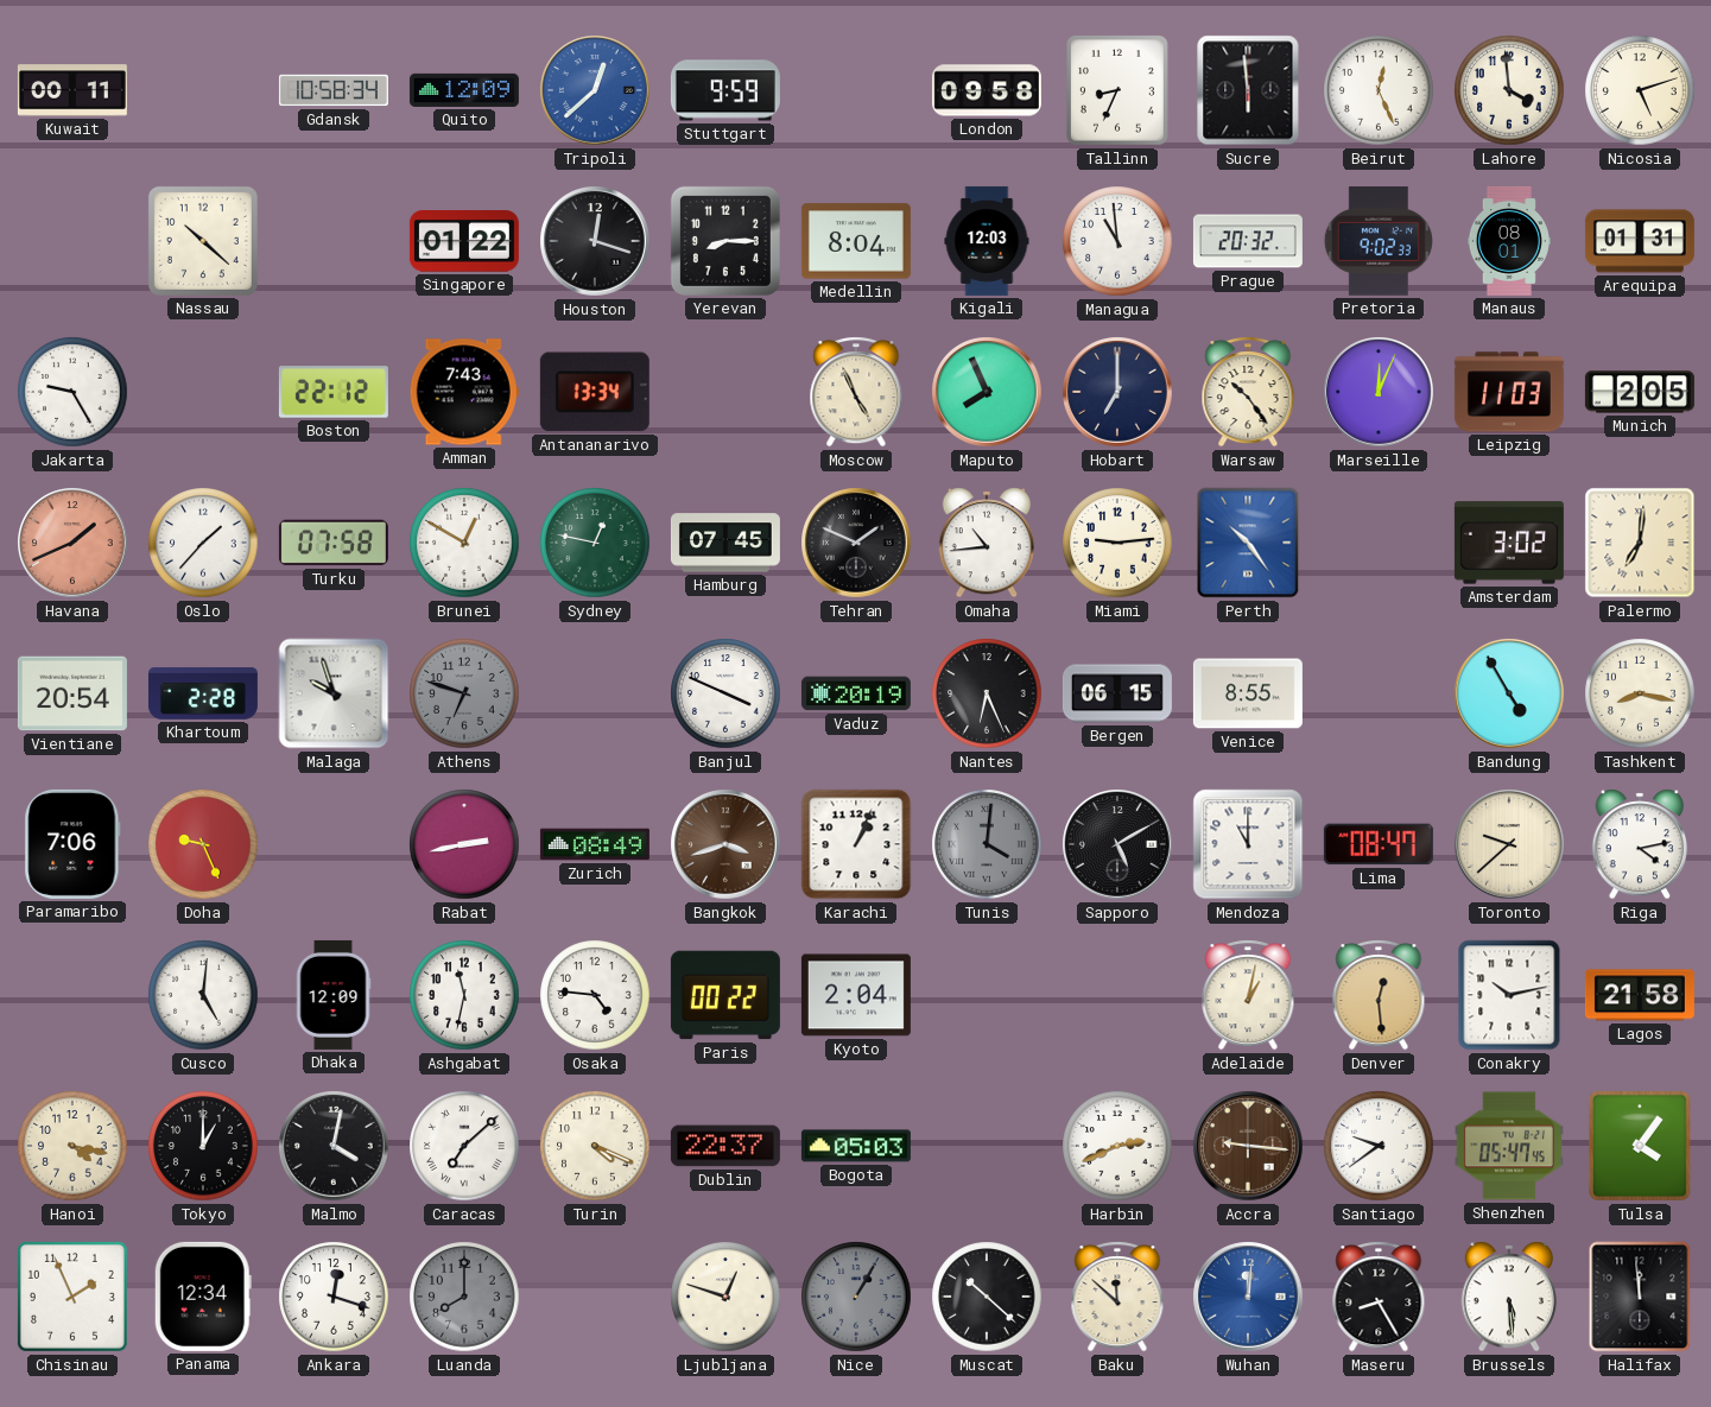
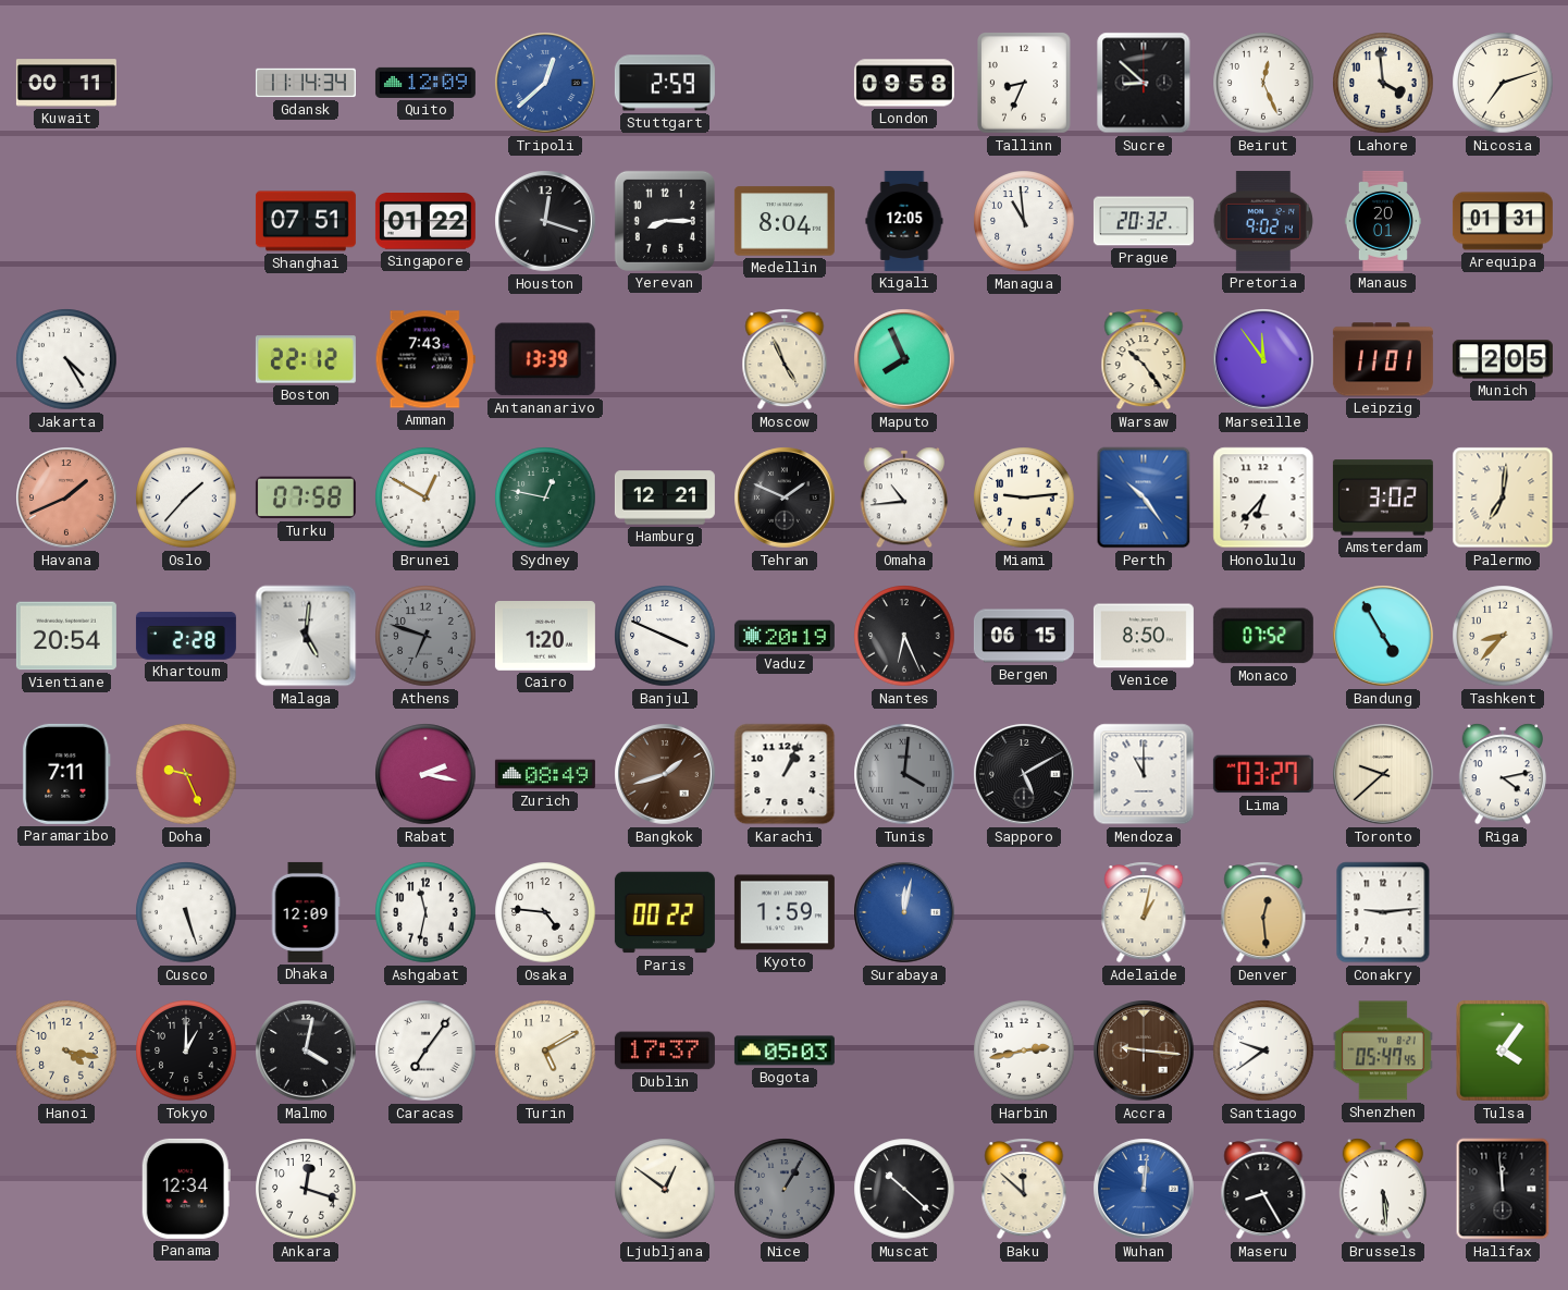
Gdansk: 10:58 -> 11:14 (306, 83)
Stuttgart: 9:59 -> 2:59 (665, 83)
Sucre: 5:59 -> 8:52 (1144, 83)
Nicosia: 5:12 -> 7:12 (1503, 83)
Nassau: 10:22 -> none (203, 241)
Shanghai: none -> 07:51 (306, 221)
Kigali: 12:03 -> 12:05 (904, 221)
Pretoria: 9:02:33 -> 9:02:14 (1263, 221)
Manaus: 08:01 -> 20:01 (1383, 221)
Jakarta: 9:25 -> 4:25 (66, 359)
Antananarivo: 13:34 -> 13:39 (545, 359)
Hobart: 7:00 -> none (1117, 392)
Marseille: 12:04 -> 11:54 (1263, 359)
Leipzig: 11:03 -> 11:01 (1383, 359)
Hamburg: 07:45 -> 12:21 (665, 497)
Honolulu: none -> 6:37 (1263, 497)
Malaga: 9:57 -> 5:01 (306, 636)
Cairo: none -> 1:20 (545, 636)
Venice: 8:55 -> 8:50 (1144, 636)
Monaco: none -> 07:52 (1263, 636)
Tashkent: 8:17 -> 8:37 (1503, 636)
Paramaribo: 7:06 -> 7:11 (66, 774)
Rabat: 2:43 -> 2:17 (425, 774)
Bangkok: 3:42 -> 1:42 (665, 774)
Lima: 08:47 -> 03:27 (1263, 774)
Cusco: 5:01 -> 5:27 (186, 912)
Kyoto: 2:04 -> 1:59 (785, 912)
Surabaya: none -> 12:02 (904, 912)
Conakry: 10:13 -> 9:14 (1383, 912)
Lagos: 21:58 -> none (1640, 995)
Caracas: 7:08 -> 7:06 (425, 1051)
Turin: 4:19 -> 5:10 (545, 1051)
Dublin: 22:37 -> 17:37 (665, 1051)
Harbin: 2:41 -> 2:43 (1024, 1051)
Chisinau: 1:56 -> none (72, 1297)
Luanda: 8:00 -> none (464, 1297)
Ljubljana: 12:48 -> 12:51 (665, 1189)
